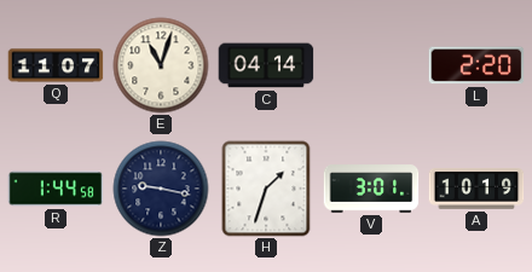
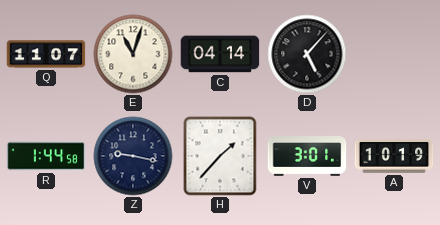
D: none -> 5:07 (307, 54)
L: 2:20 -> none (476, 65)
H: 1:33 -> 1:37 (220, 156)
